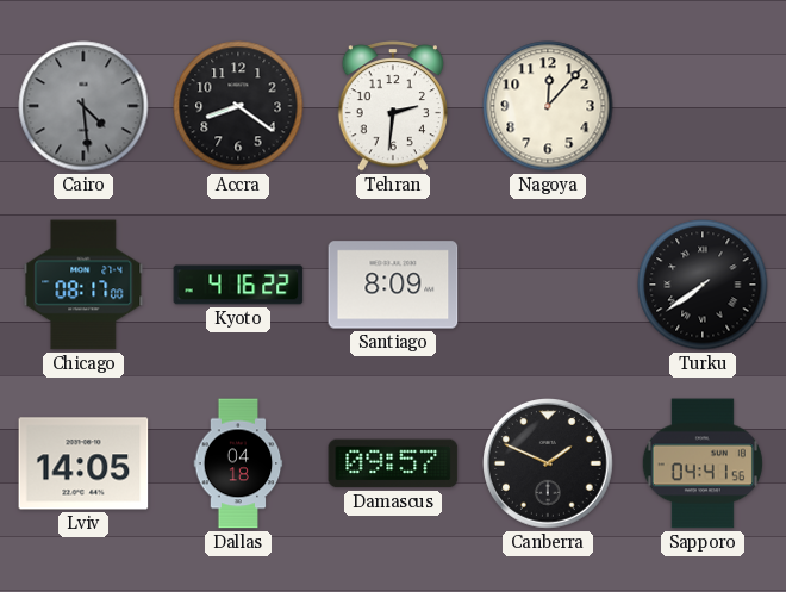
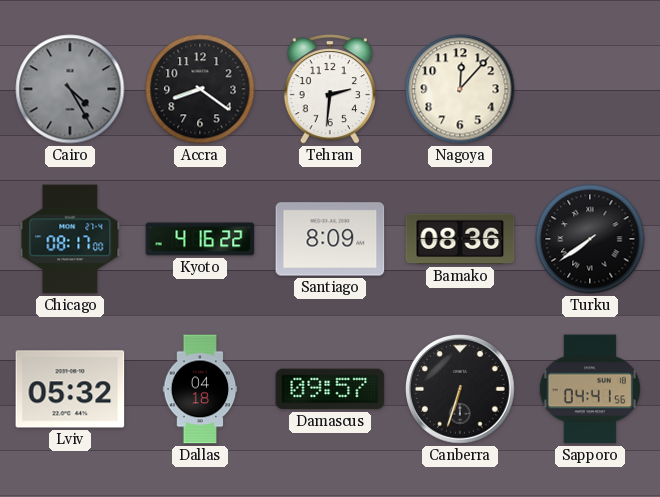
Cairo: 4:29 -> 4:25 (70, 89)
Bamako: none -> 08:36 (460, 239)
Lviv: 14:05 -> 05:32 (70, 389)
Canberra: 1:49 -> 6:33 (461, 390)
